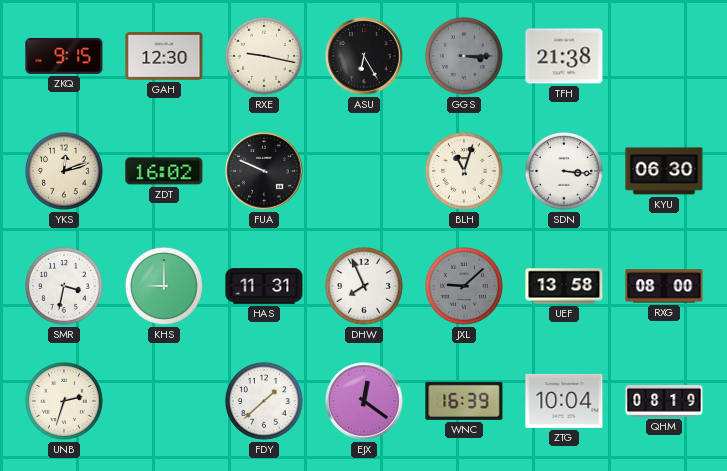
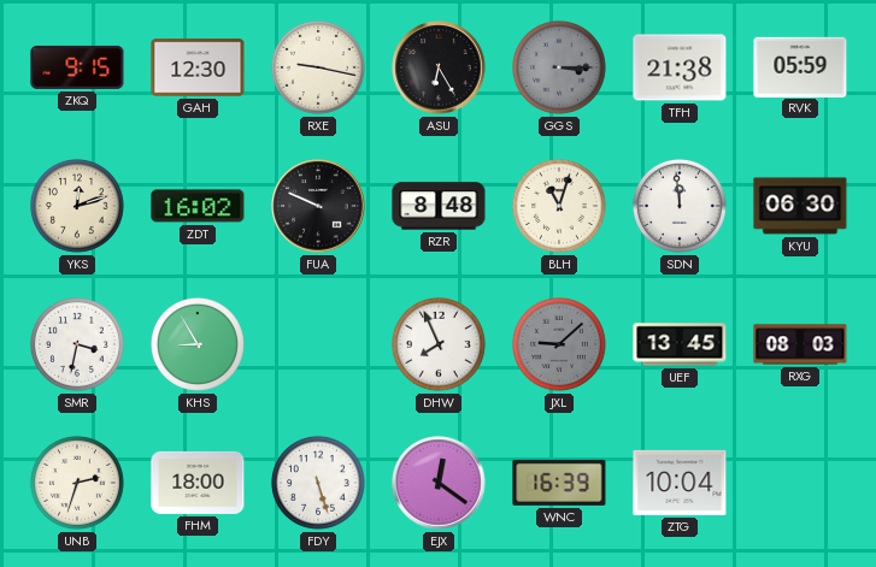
RVK: none -> 05:59 (800, 66)
RZR: none -> 8:48 (439, 206)
SDN: 3:16 -> 11:59 (681, 206)
KHS: 9:00 -> 8:55 (199, 344)
HAS: 11:31 -> none (264, 286)
UEF: 13:58 -> 13:45 (680, 344)
RXG: 08:00 -> 08:03 (800, 344)
FHM: none -> 18:00 (198, 483)
FDY: 1:38 -> 5:27 (319, 483)
QHM: 08:19 -> none (664, 401)
